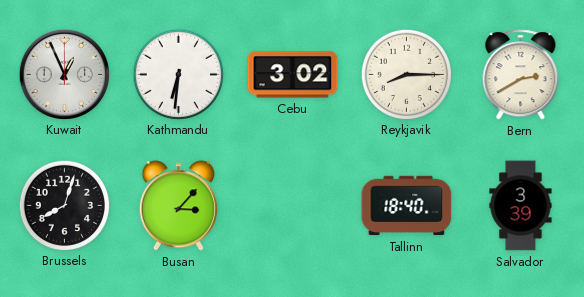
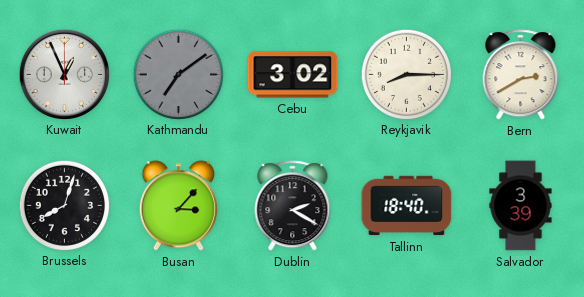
Kathmandu: 6:31 -> 7:09 (178, 74)
Kathmandu dial: white -> grey (178, 74)
Dublin: none -> 2:20 (293, 206)
